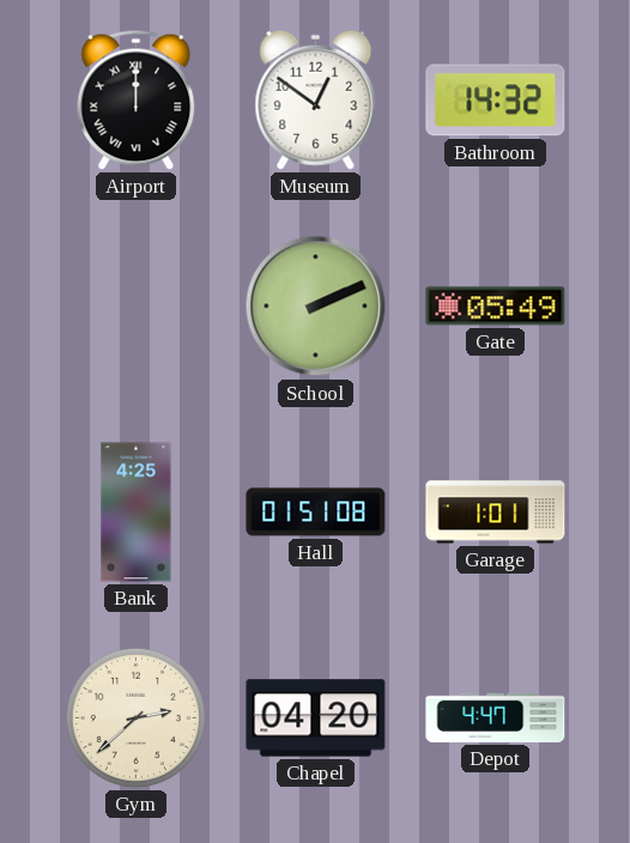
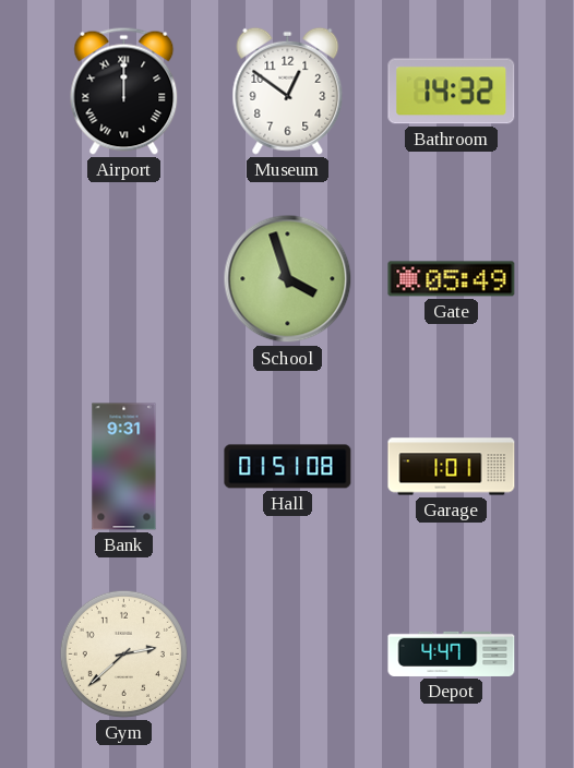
School: 2:11 -> 3:57 (288, 279)
Bank: 4:25 -> 9:31 (124, 467)
Chapel: 04:20 -> none (316, 718)
